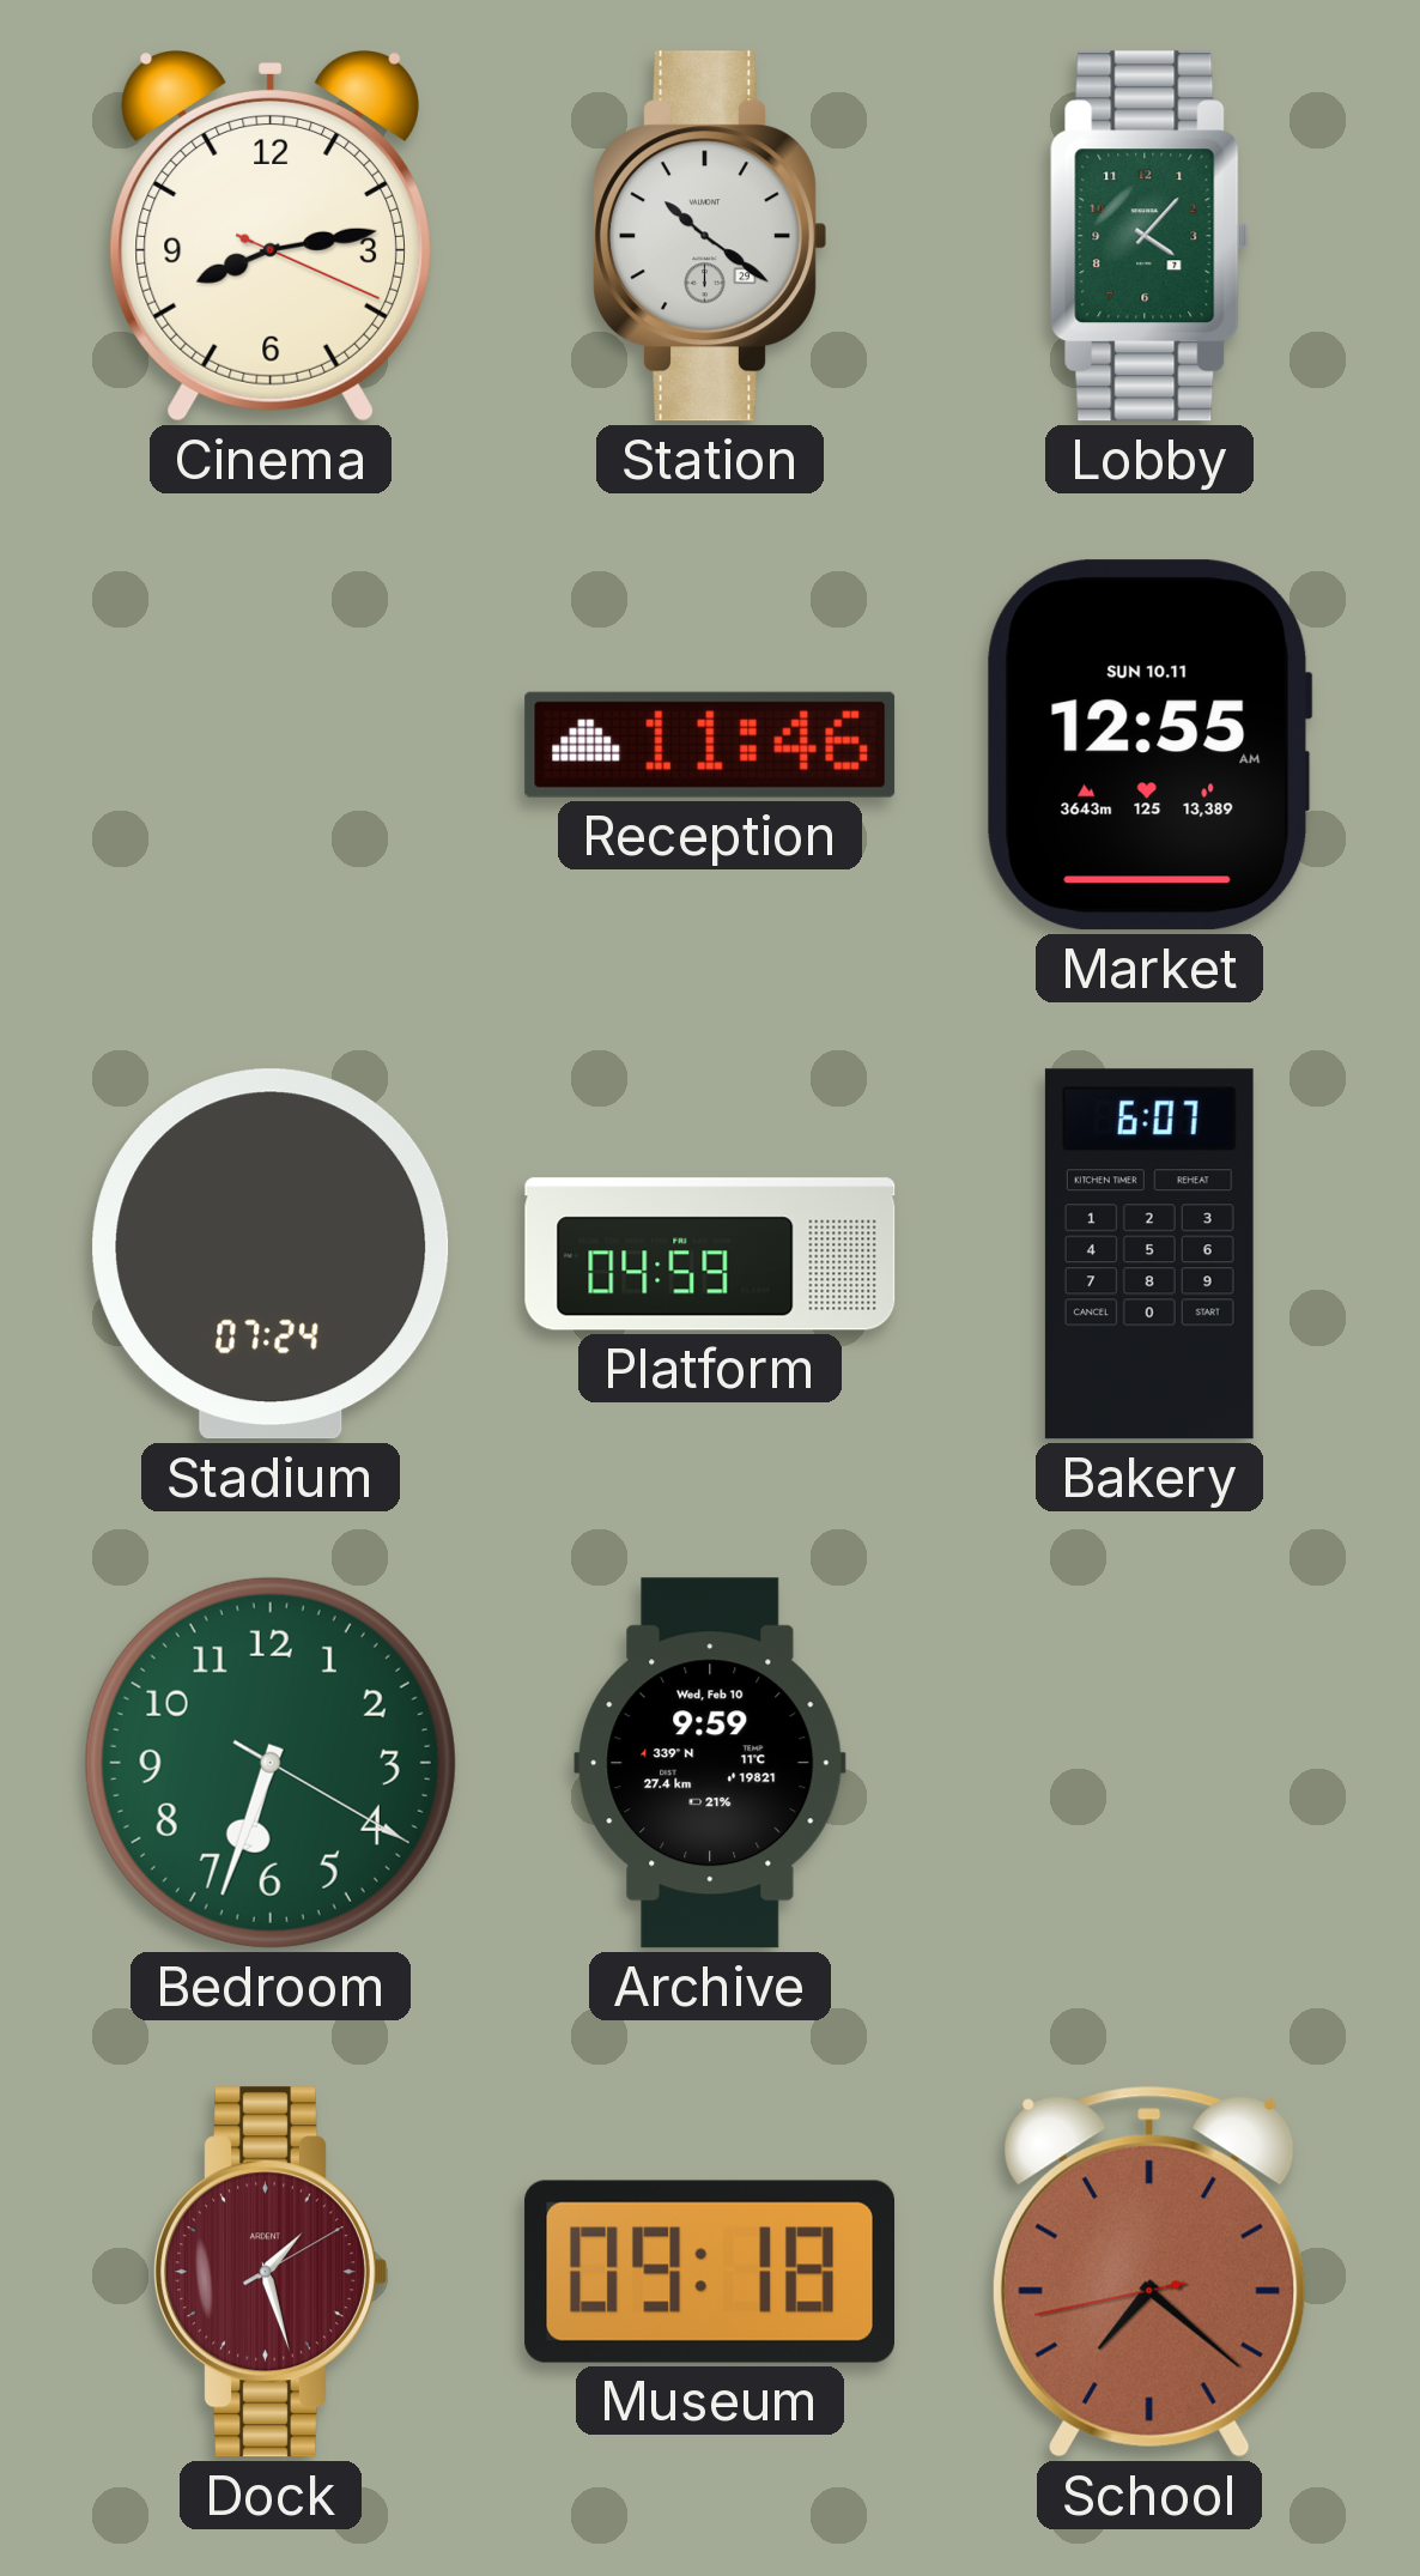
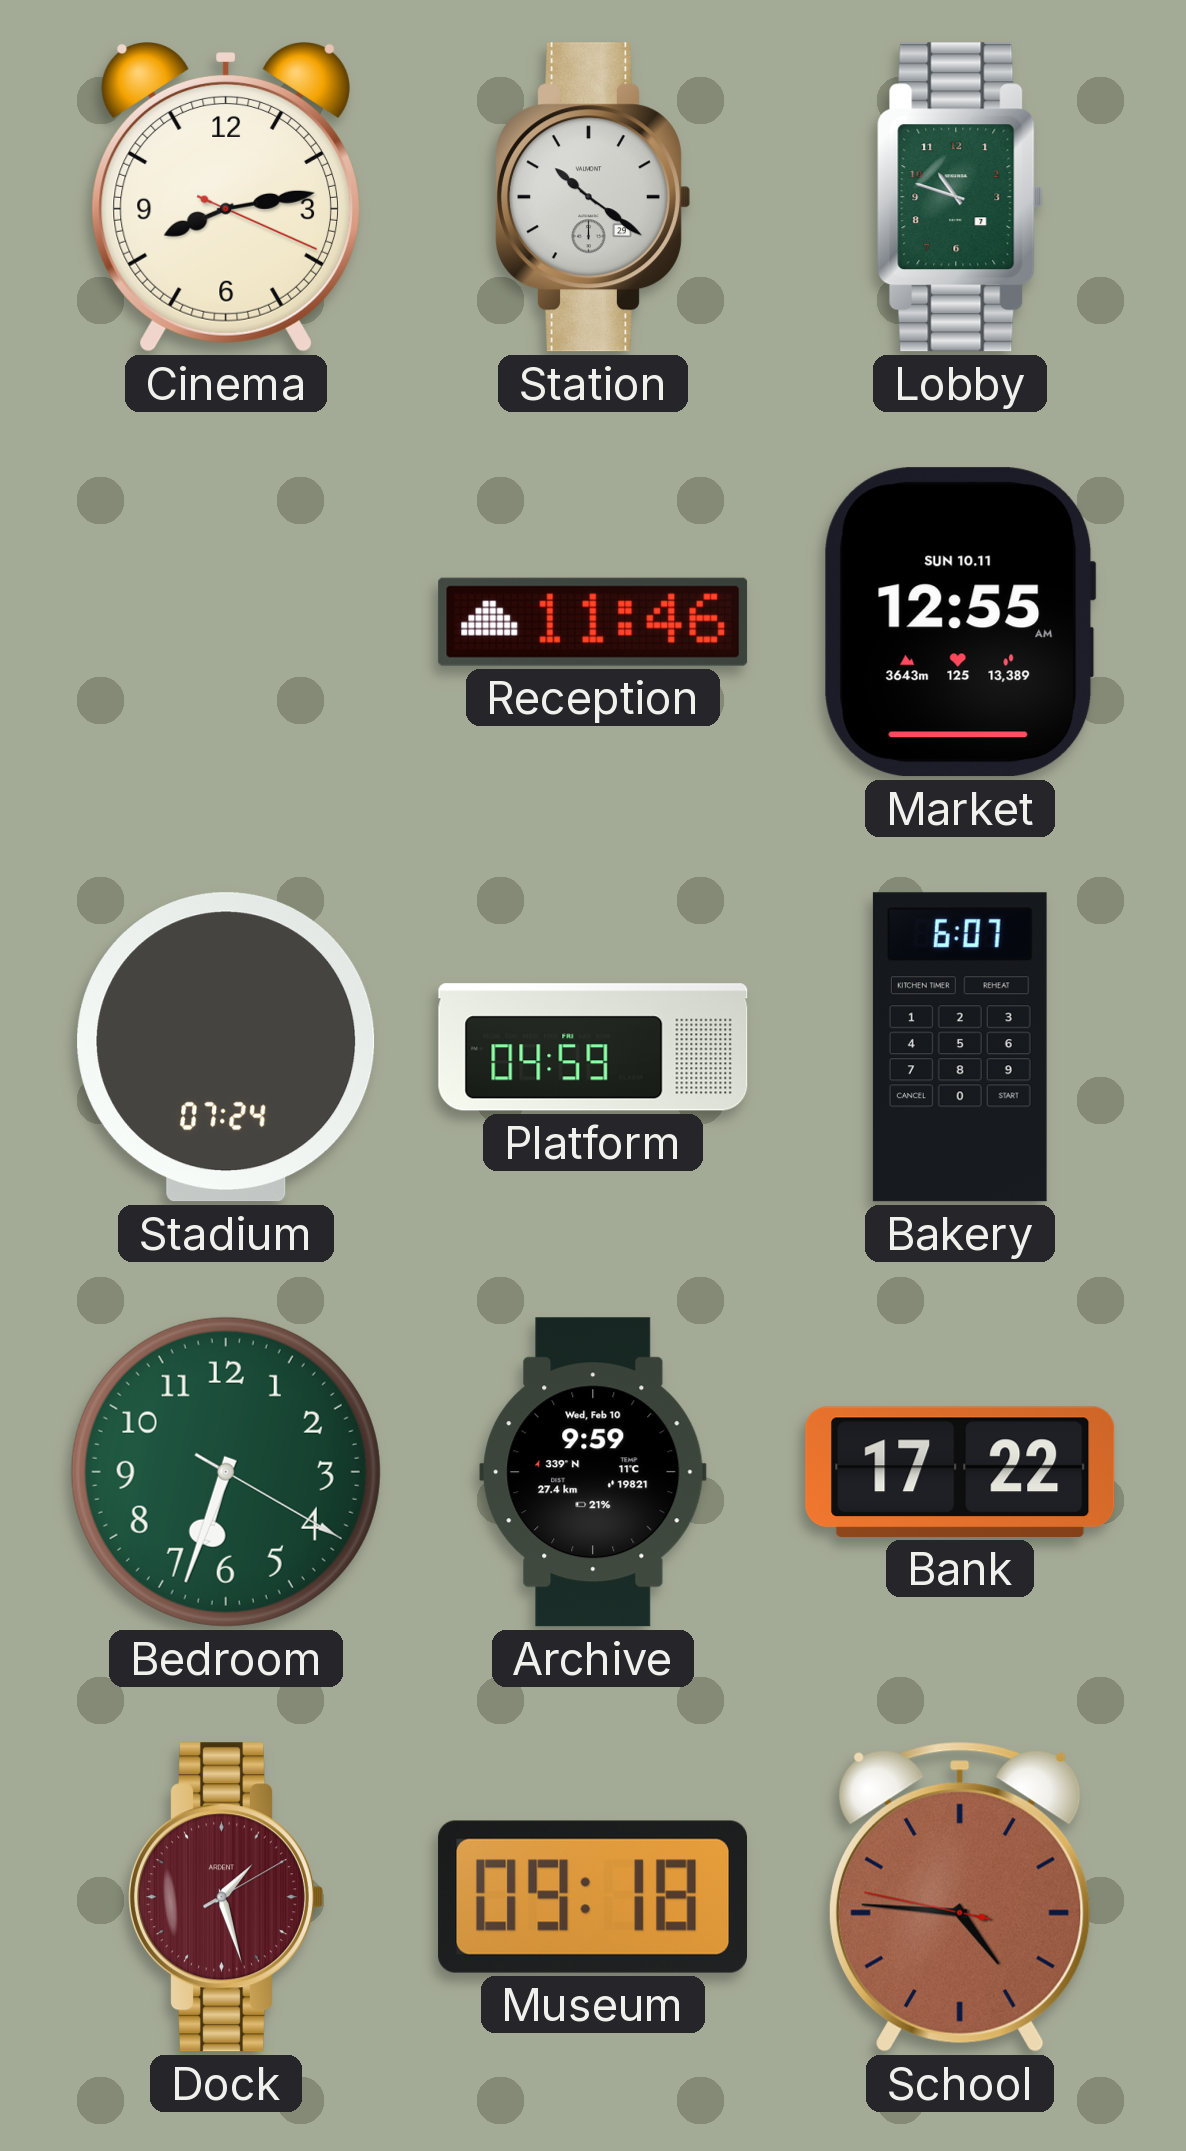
Lobby: 4:07 -> 10:48 (960, 197)
Bank: none -> 17:22 (960, 1472)
School: 7:21 -> 4:45 (960, 1897)
